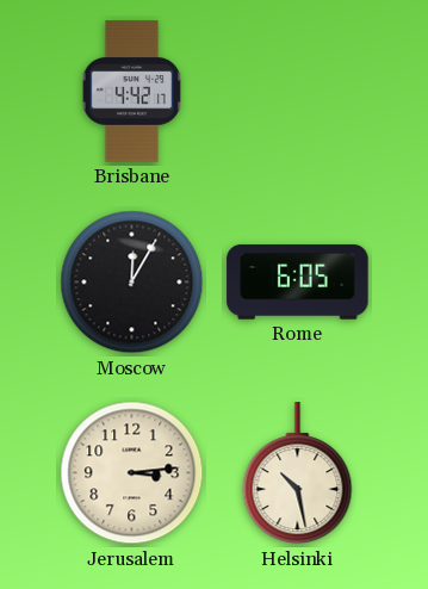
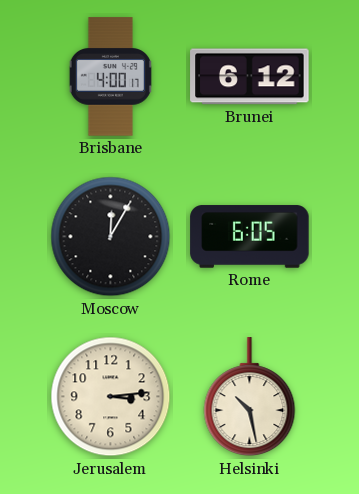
Brisbane: 4:42 -> 4:00 (110, 77)
Brunei: none -> 6:12 (250, 77)
